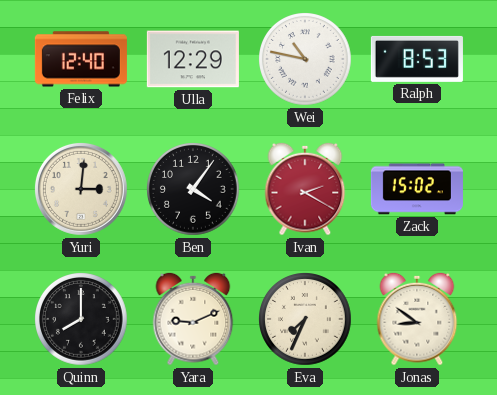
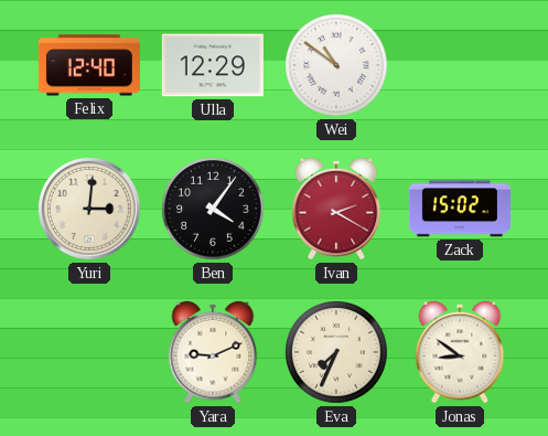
Wei: 10:47 -> 10:51 (337, 66)
Ralph: 8:53 -> none (417, 59)
Quinn: 8:00 -> none (82, 320)
